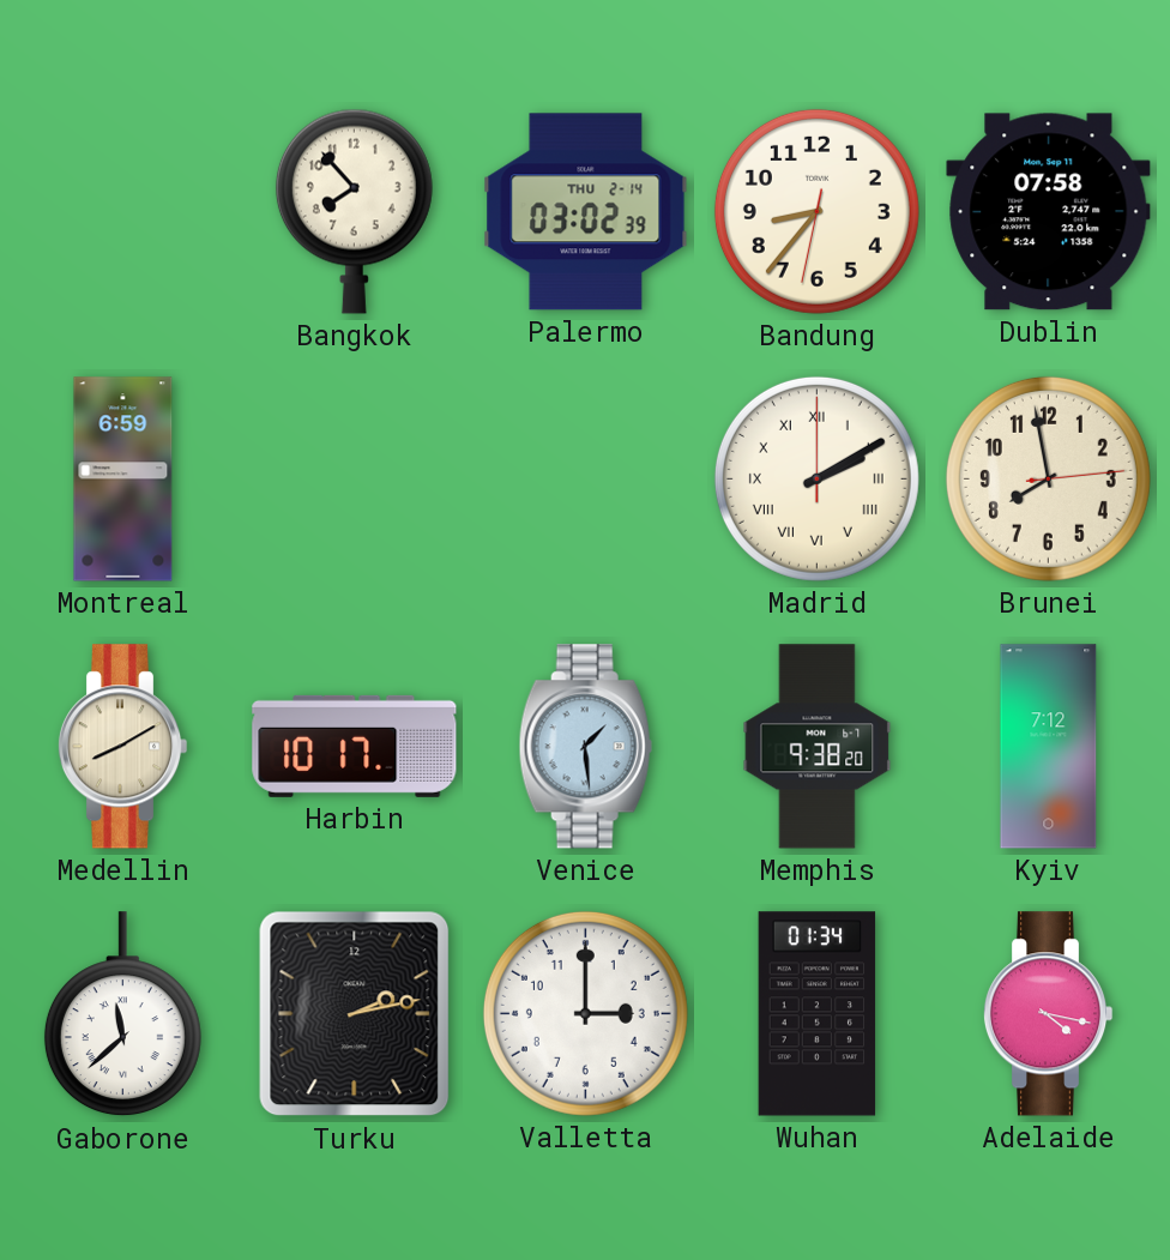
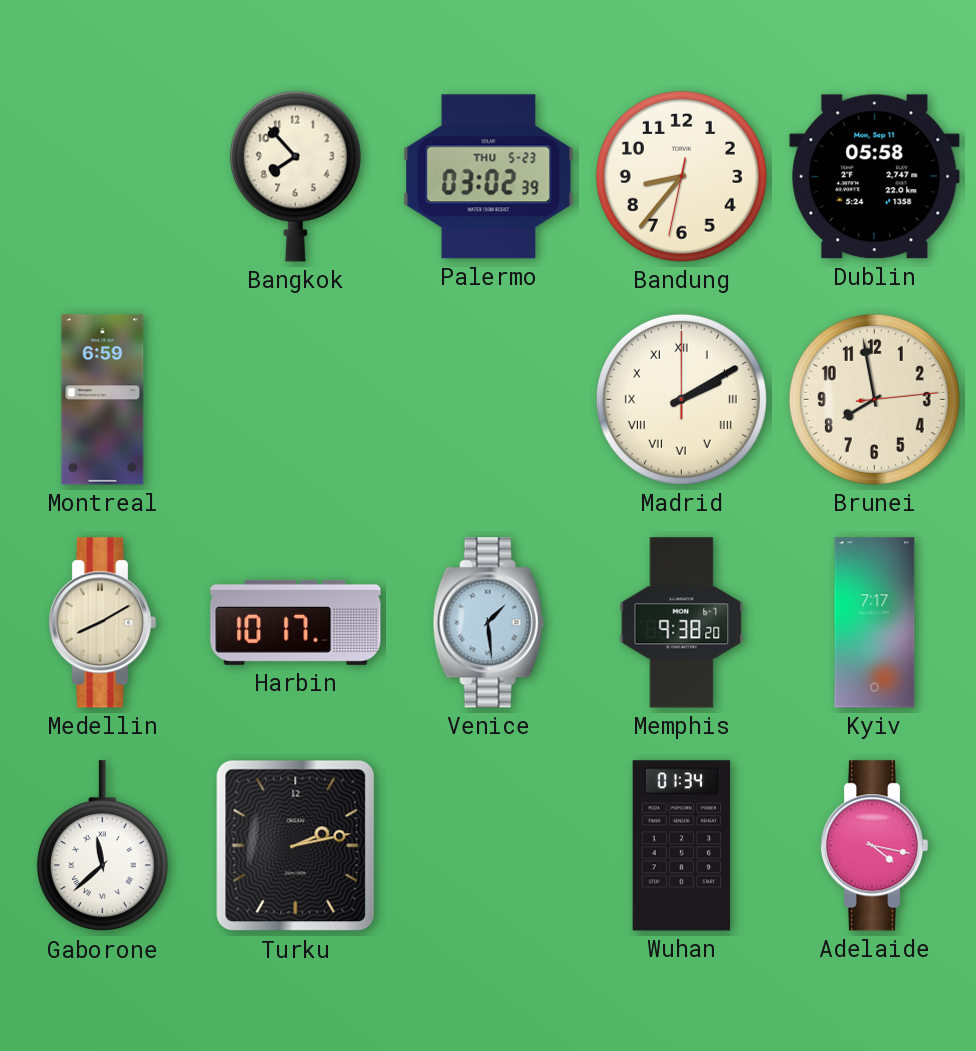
Palermo date: THU 2-14 -> THU 5-23 (489, 177)
Dublin: 07:58 -> 05:58 (875, 177)
Kyiv: 7:12 -> 7:17 (875, 623)
Valletta: 3:00 -> none (585, 1013)
